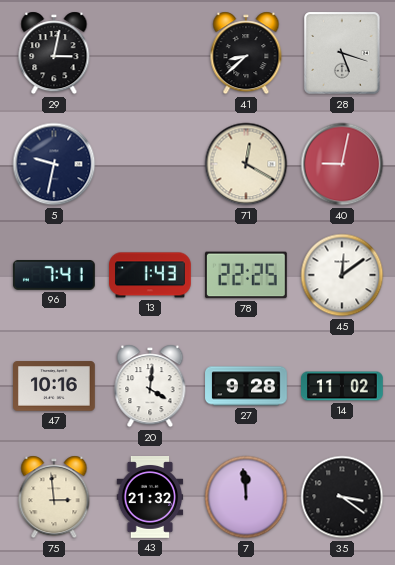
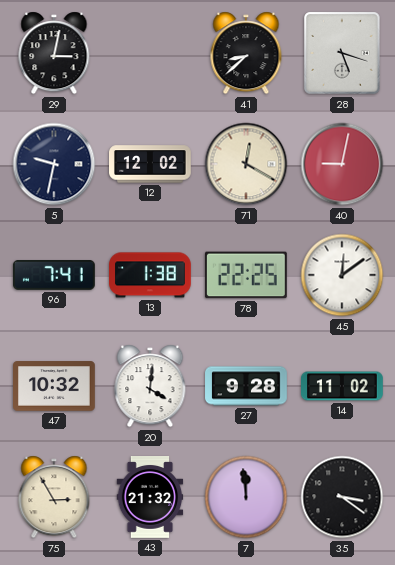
12: none -> 12:02 (151, 164)
13: 1:43 -> 1:38 (151, 275)
47: 10:16 -> 10:32 (55, 386)
75: 2:59 -> 2:55 (54, 497)
